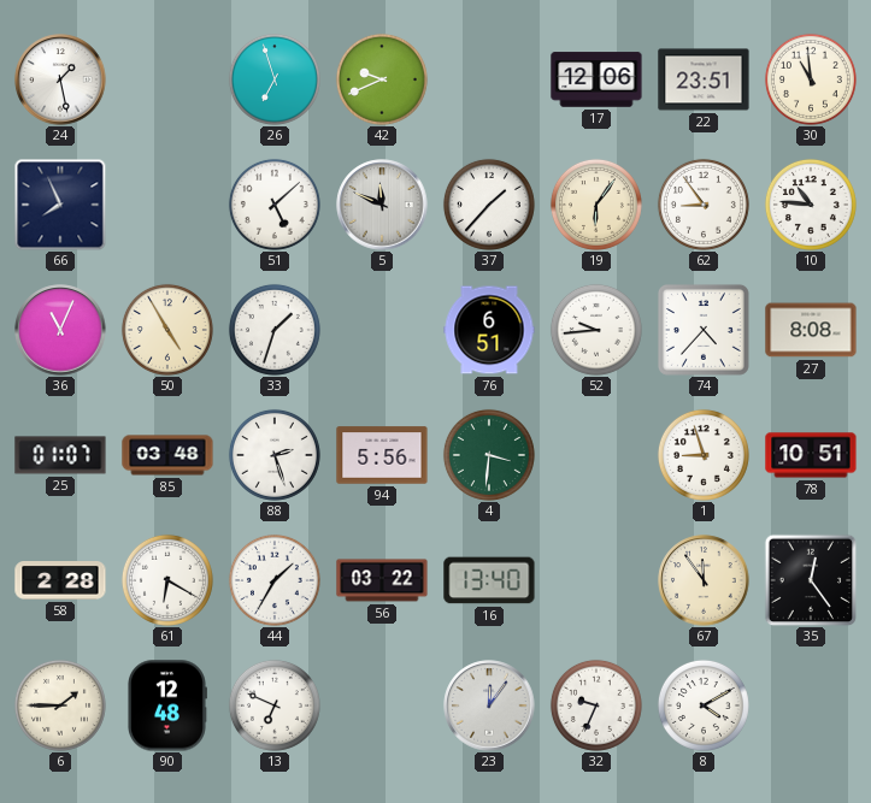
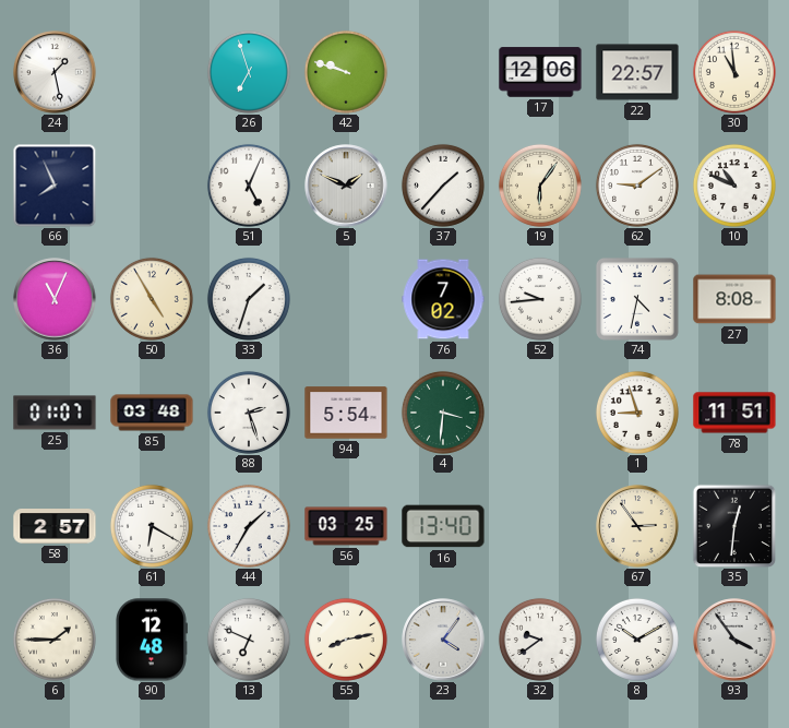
42: 9:41 -> 9:48 (346, 72)
22: 23:51 -> 22:57 (637, 72)
51: 5:08 -> 5:04 (249, 186)
5: 11:49 -> 1:49 (346, 186)
62: 8:54 -> 9:09 (637, 186)
10: 10:46 -> 10:49 (734, 186)
76: 6:51 -> 7:02 (443, 299)
74: 4:37 -> 4:32 (637, 299)
94: 5:56 -> 5:54 (346, 413)
78: 10:51 -> 11:51 (734, 413)
58: 2:28 -> 2:57 (55, 527)
56: 03:22 -> 03:25 (346, 526)
67: 11:54 -> 2:54 (637, 526)
35: 12:24 -> 12:31 (734, 526)
55: none -> 8:13 (346, 640)
23: 12:06 -> 4:06 (443, 640)
32: 9:34 -> 9:39 (540, 640)
8: 4:10 -> 10:10 (637, 640)
93: none -> 3:54 (734, 640)
